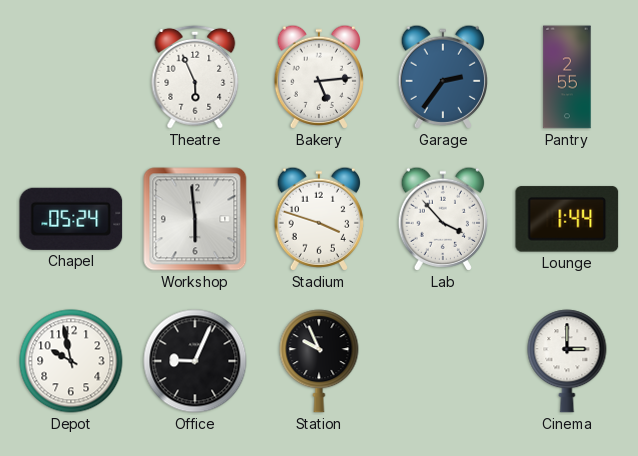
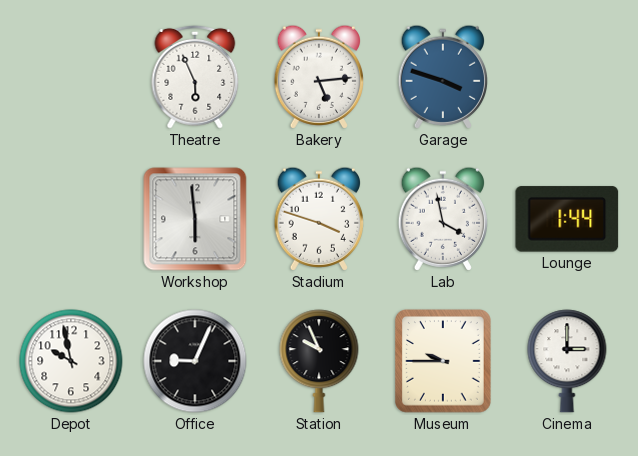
Garage: 2:36 -> 3:48 (442, 77)
Pantry: 2:55 -> none (567, 77)
Chapel: 05:24 -> none (71, 219)
Lab: 3:53 -> 3:58 (442, 219)
Museum: none -> 9:45 (444, 362)
